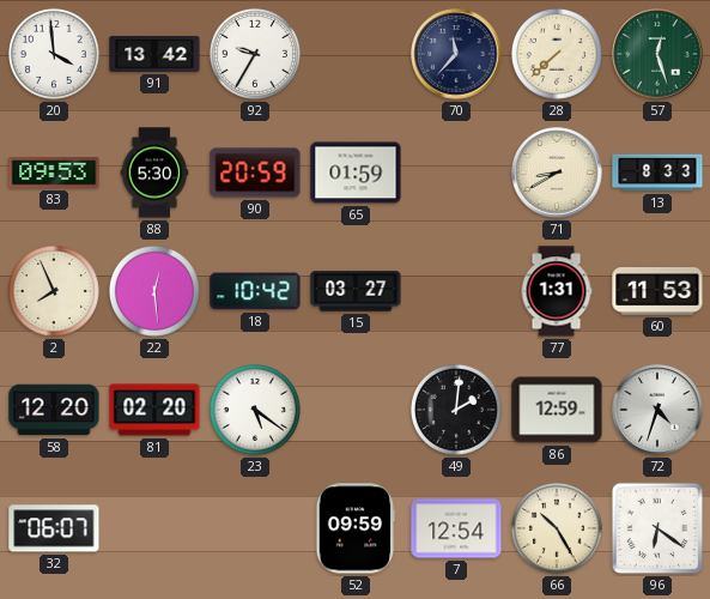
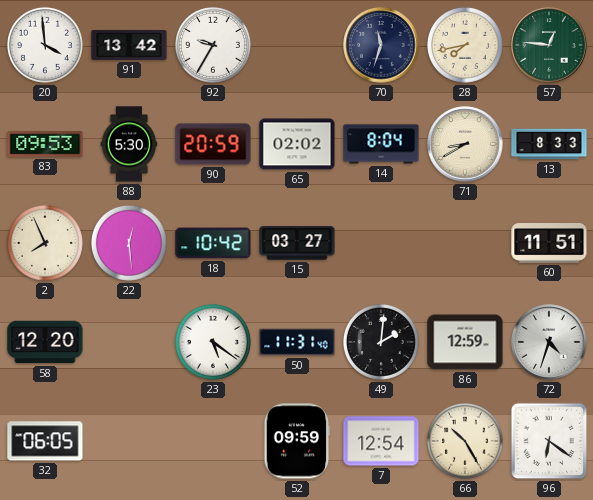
70: 11:37 -> 11:33 (381, 45)
28: 7:38 -> 7:43 (465, 45)
57: 12:27 -> 12:46 (549, 45)
65: 01:59 -> 02:02 (297, 144)
14: none -> 8:04 (381, 144)
77: 1:31 -> none (557, 291)
60: 11:53 -> 11:51 (549, 244)
81: 02:20 -> none (154, 410)
50: none -> 11:31 (297, 342)
32: 06:07 -> 06:05 (45, 441)
